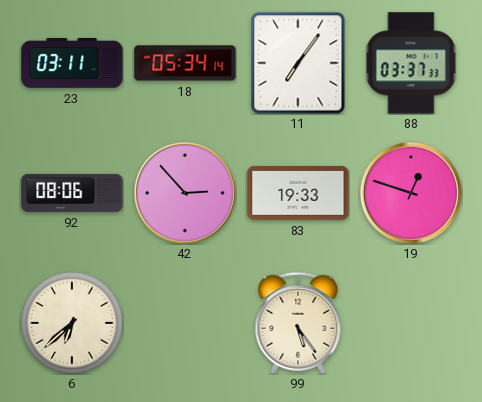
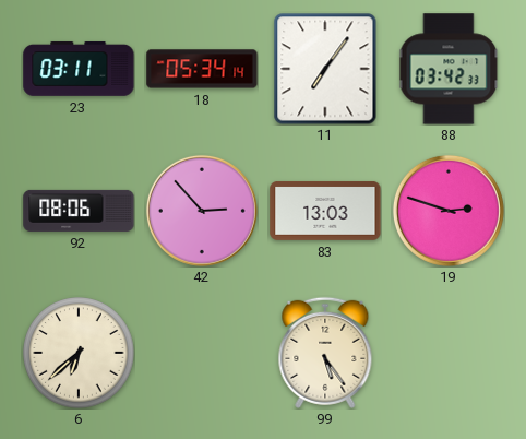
88: 03:37 -> 03:42 (449, 69)
83: 19:33 -> 13:03 (325, 211)
19: 12:48 -> 2:48 (449, 211)
